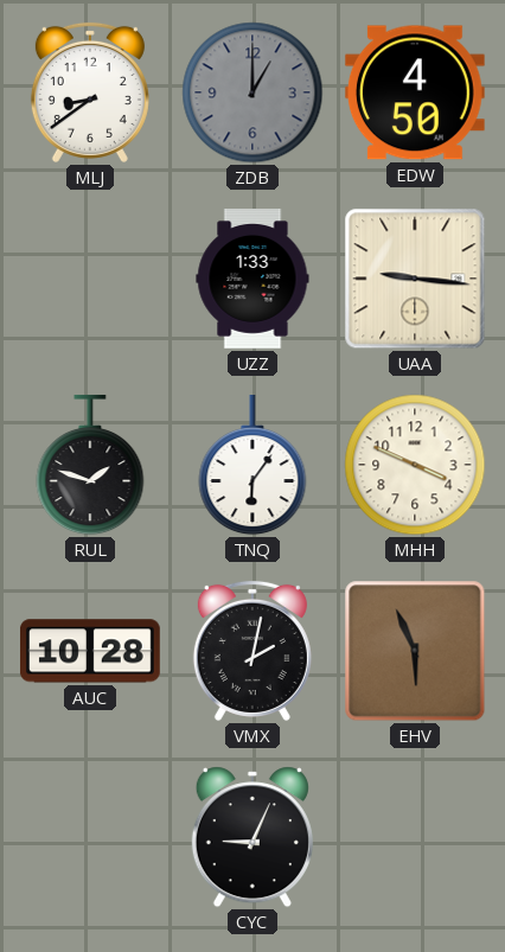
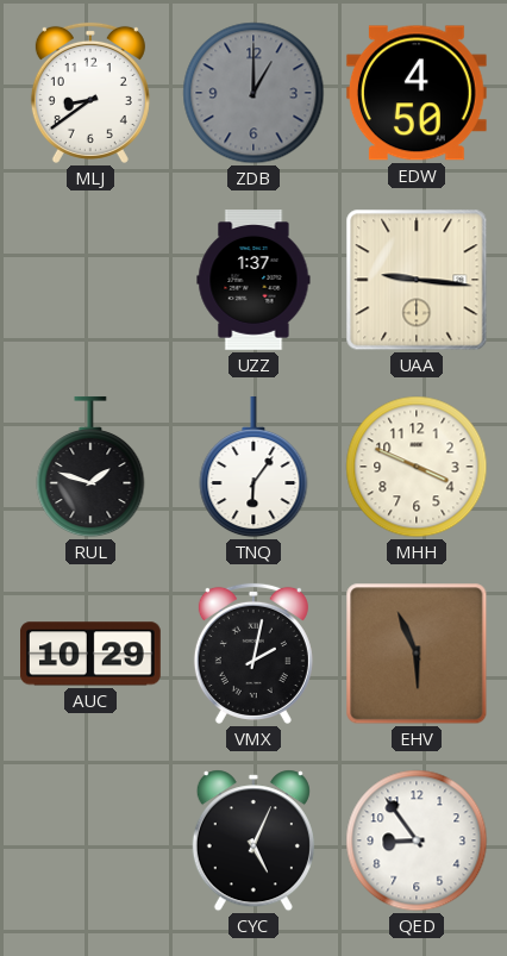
UZZ: 1:33 -> 1:37 (253, 281)
AUC: 10:28 -> 10:29 (92, 654)
CYC: 9:04 -> 5:04 (253, 841)
QED: none -> 8:54 (417, 841)
